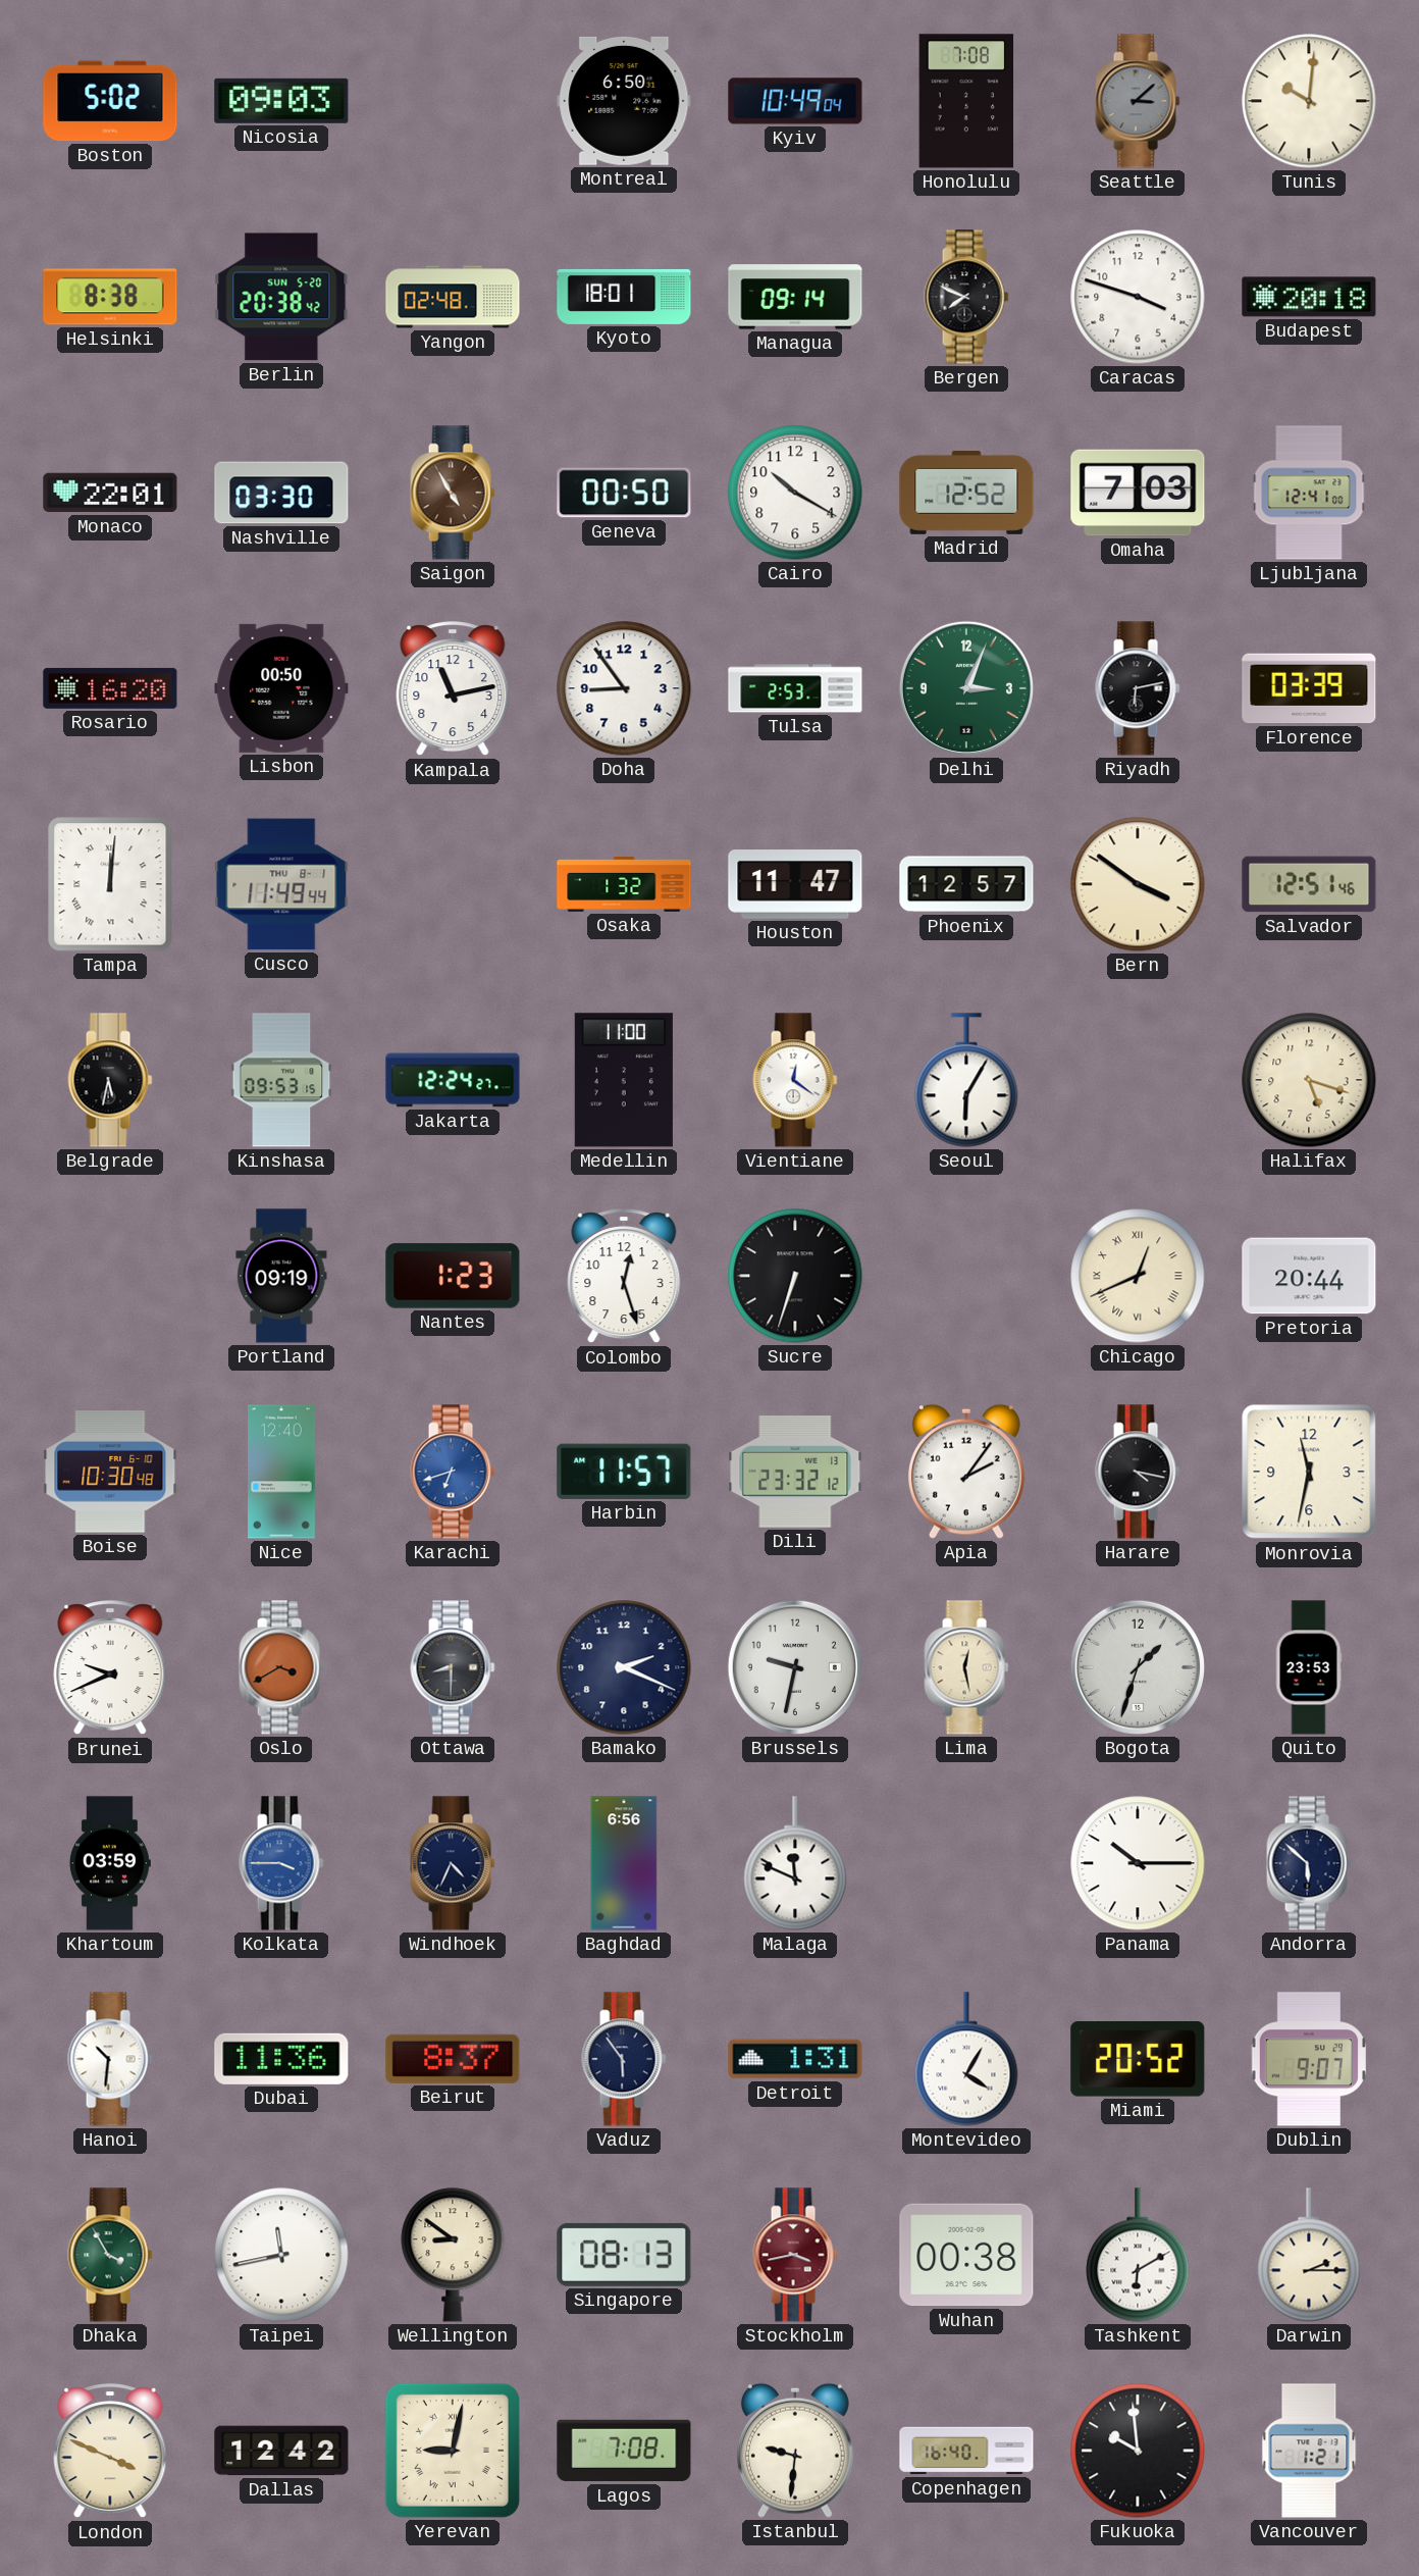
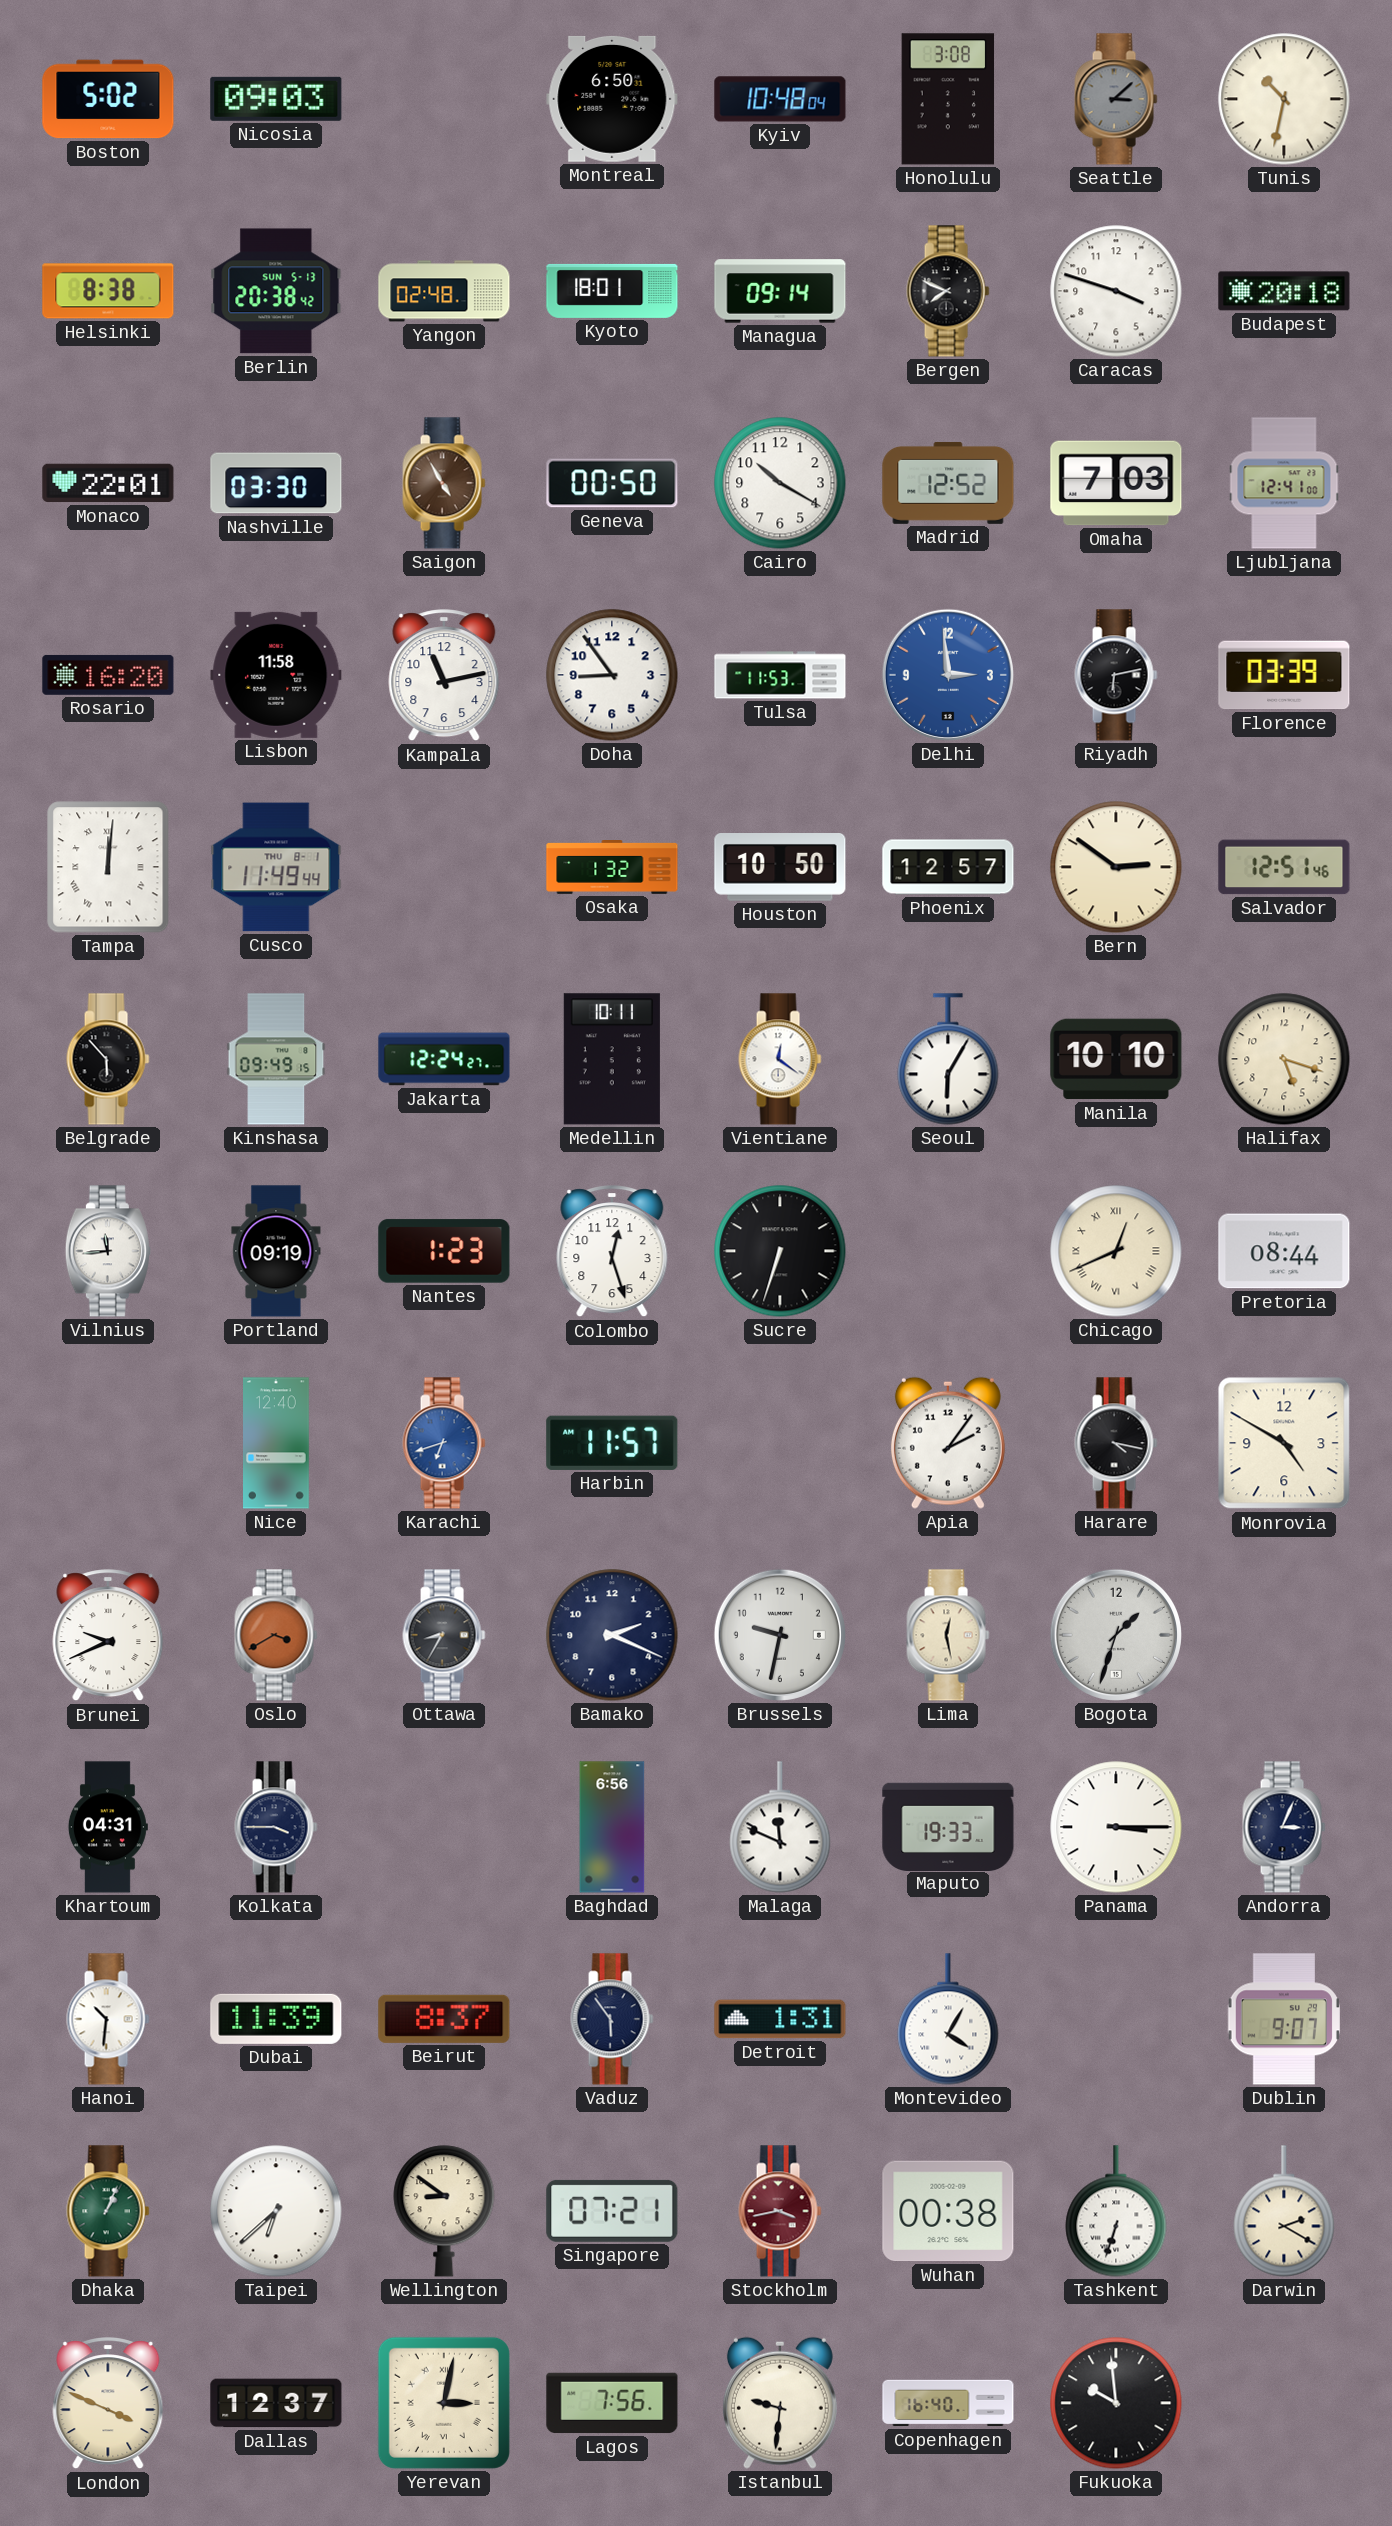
Kyiv: 10:49 -> 10:48 (780, 99)
Honolulu: 7:08 -> 3:08 (948, 99)
Tunis: 10:01 -> 10:32 (1284, 99)
Berlin date: SUN 5-20 -> SUN 5-13 (276, 291)
Lisbon: 00:50 -> 11:58 (276, 675)
Tulsa: 2:53 -> 11:53 (780, 675)
Delhi: 3:04 -> 2:59 (948, 675)
Delhi dial: green -> blue (948, 675)
Houston: 11:47 -> 10:50 (780, 868)
Bern: 3:51 -> 2:51 (1116, 867)
Belgrade: 5:32 -> 5:53 (108, 1059)
Kinshasa: 09:53 -> 09:49 (276, 1059)
Medellin: 11:00 -> 10:11 (612, 1059)
Manila: none -> 10:10 (1116, 1059)
Vilnius: none -> 11:44 (108, 1251)
Pretoria: 20:44 -> 08:44 (1284, 1251)
Boise: 10:30 -> none (110, 1472)
Dili: 23:32 -> none (795, 1472)
Monrovia: 11:32 -> 4:50 (1284, 1443)
Ottawa: 8:30 -> 8:35 (444, 1635)
Quito: 23:53 -> none (1309, 1667)
Khartoum: 03:59 -> 04:31 (108, 1827)
Kolkata dial: blue -> navy (276, 1827)
Windhoek: 4:34 -> none (453, 1863)
Maputo: none -> 19:33 (948, 1826)
Panama: 10:15 -> 3:15 (1116, 1827)
Andorra: 5:52 -> 3:04 (1284, 1827)
Dubai: 11:36 -> 11:39 (276, 2019)
Miami: 20:52 -> none (1138, 2060)
Dhaka: 3:55 -> 1:04 (108, 2211)
Taipei: 11:43 -> 6:38 (276, 2211)
Singapore: 08:13 -> 07:21 (612, 2211)
Tashkent: 6:10 -> 6:33 (1116, 2211)
Darwin: 2:15 -> 2:20 (1284, 2211)
Dallas: 12:42 -> 12:37 (276, 2403)
Yerevan: 9:02 -> 3:02 (444, 2403)
Lagos: 7:08 -> 7:56 (612, 2403)
Vancouver: 1:21 -> none (1309, 2451)
